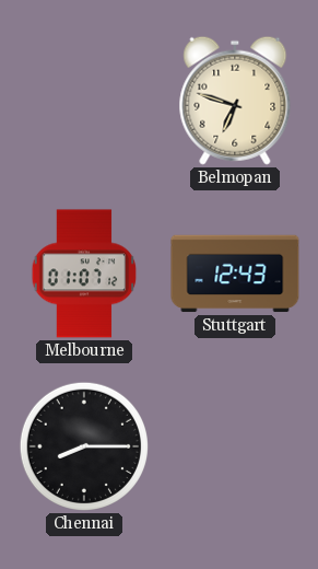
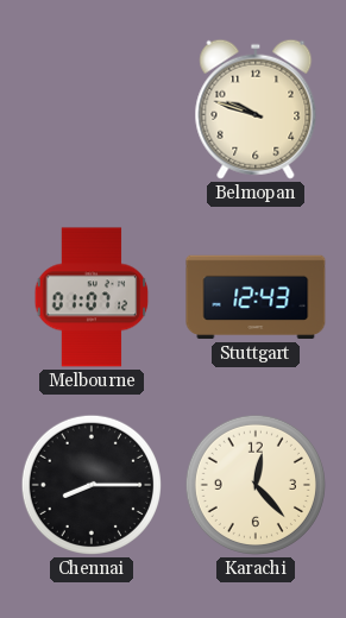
Belmopan: 6:48 -> 9:48 (256, 109)
Karachi: none -> 12:23 (256, 485)
